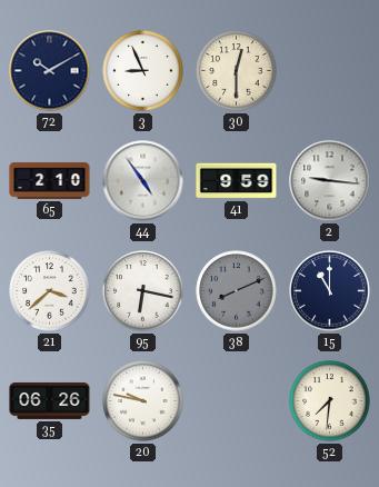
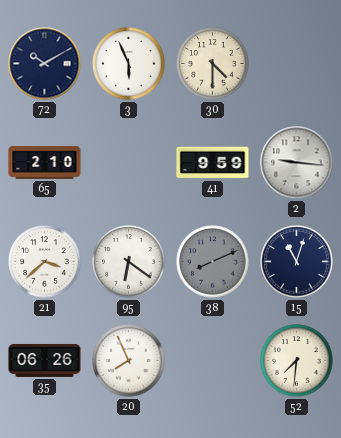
3: 8:56 -> 5:56 (129, 64)
30: 12:30 -> 4:30 (213, 64)
44: 4:54 -> none (143, 181)
95: 6:17 -> 6:21 (129, 262)
15: 11:00 -> 11:03 (297, 262)
20: 9:47 -> 7:56 (129, 361)
